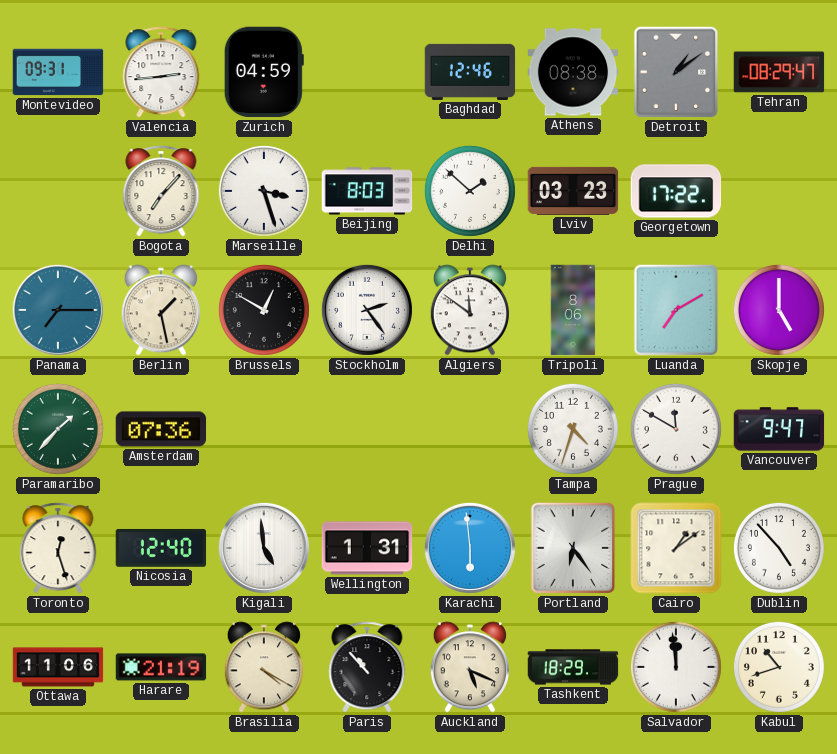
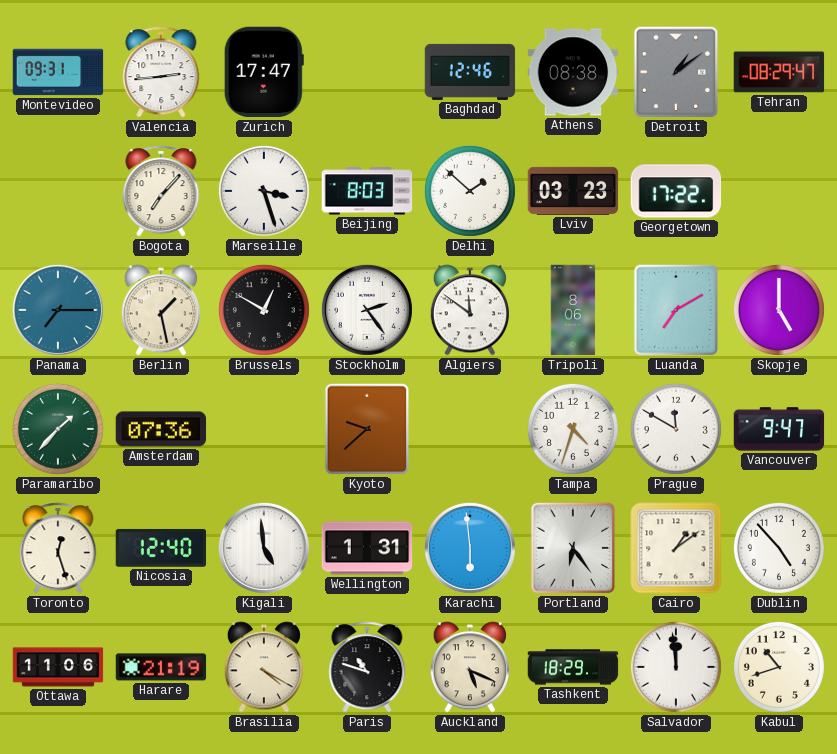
Zurich: 04:59 -> 17:47 (264, 72)
Kyoto: none -> 9:38 (367, 429)
Paris: 10:53 -> 10:48 (367, 667)
